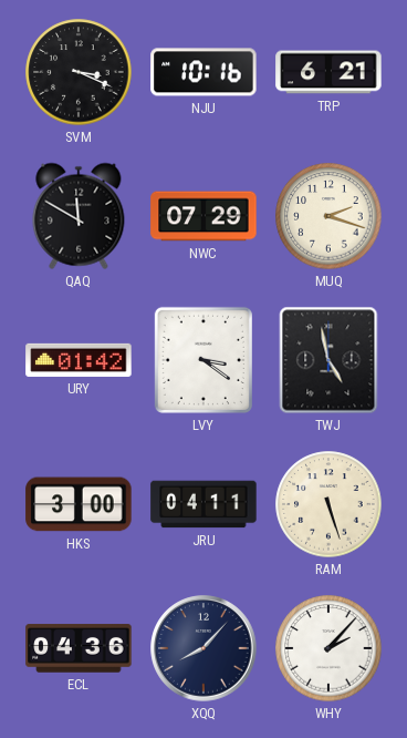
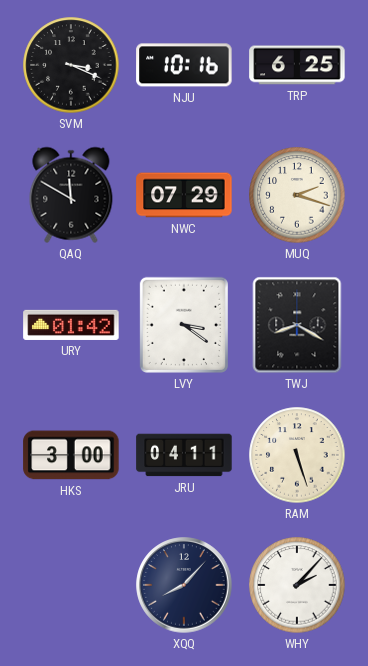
TRP: 6:21 -> 6:25 (297, 65)
TWJ: 4:58 -> 8:20 (297, 325)
ECL: 04:36 -> none (79, 648)
